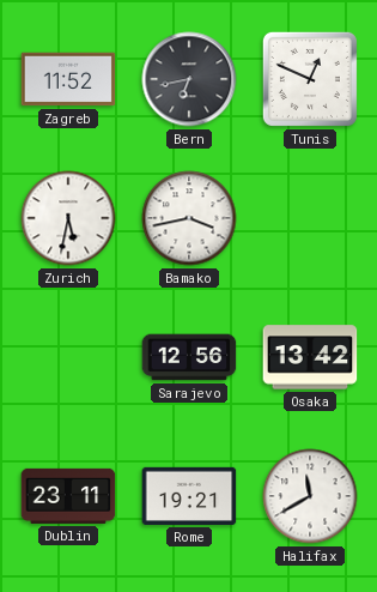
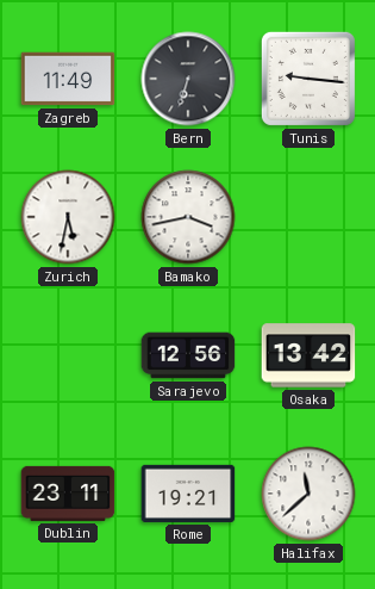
Zagreb: 11:52 -> 11:49 (68, 79)
Bern: 6:43 -> 6:33 (188, 79)
Tunis: 12:49 -> 9:16 (308, 79)
Halifax: 11:40 -> 11:38 (308, 494)
